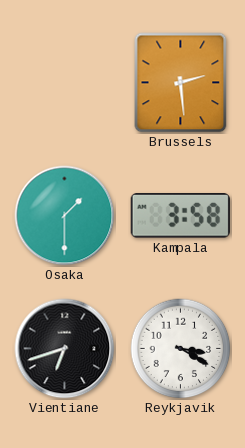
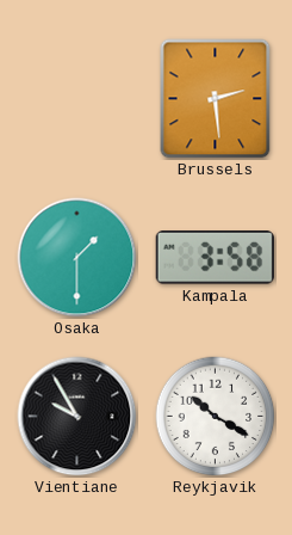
Vientiane: 6:42 -> 9:55 (77, 417)
Reykjavik: 3:20 -> 10:20 (216, 417)
